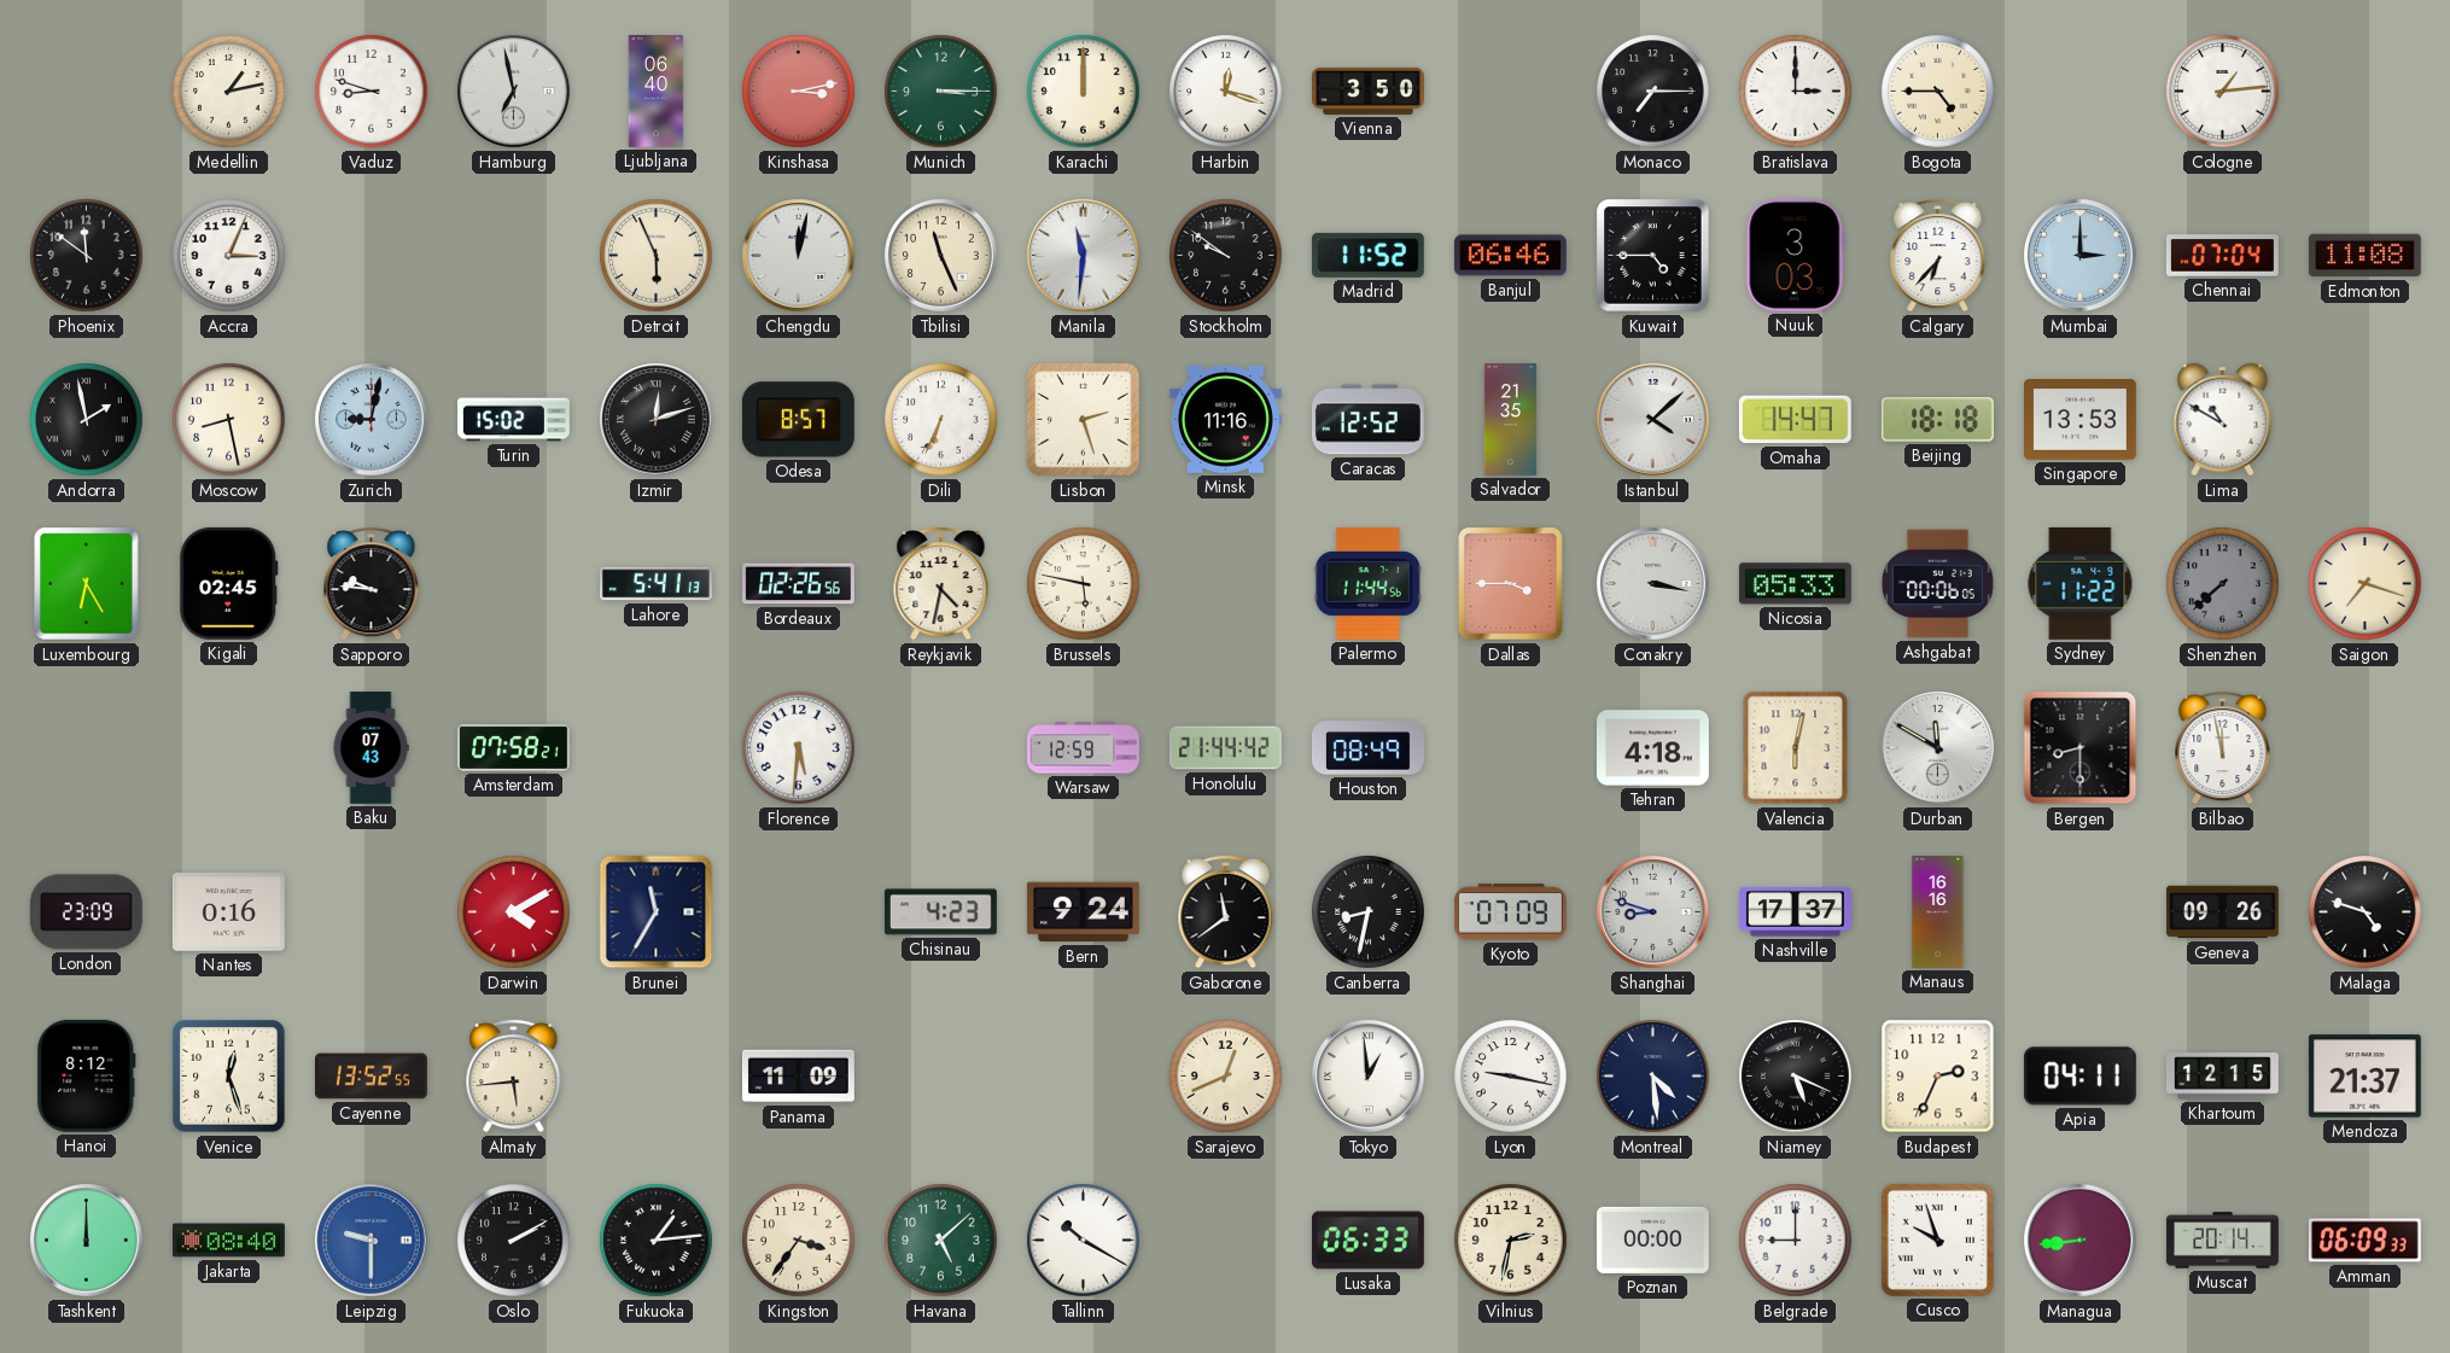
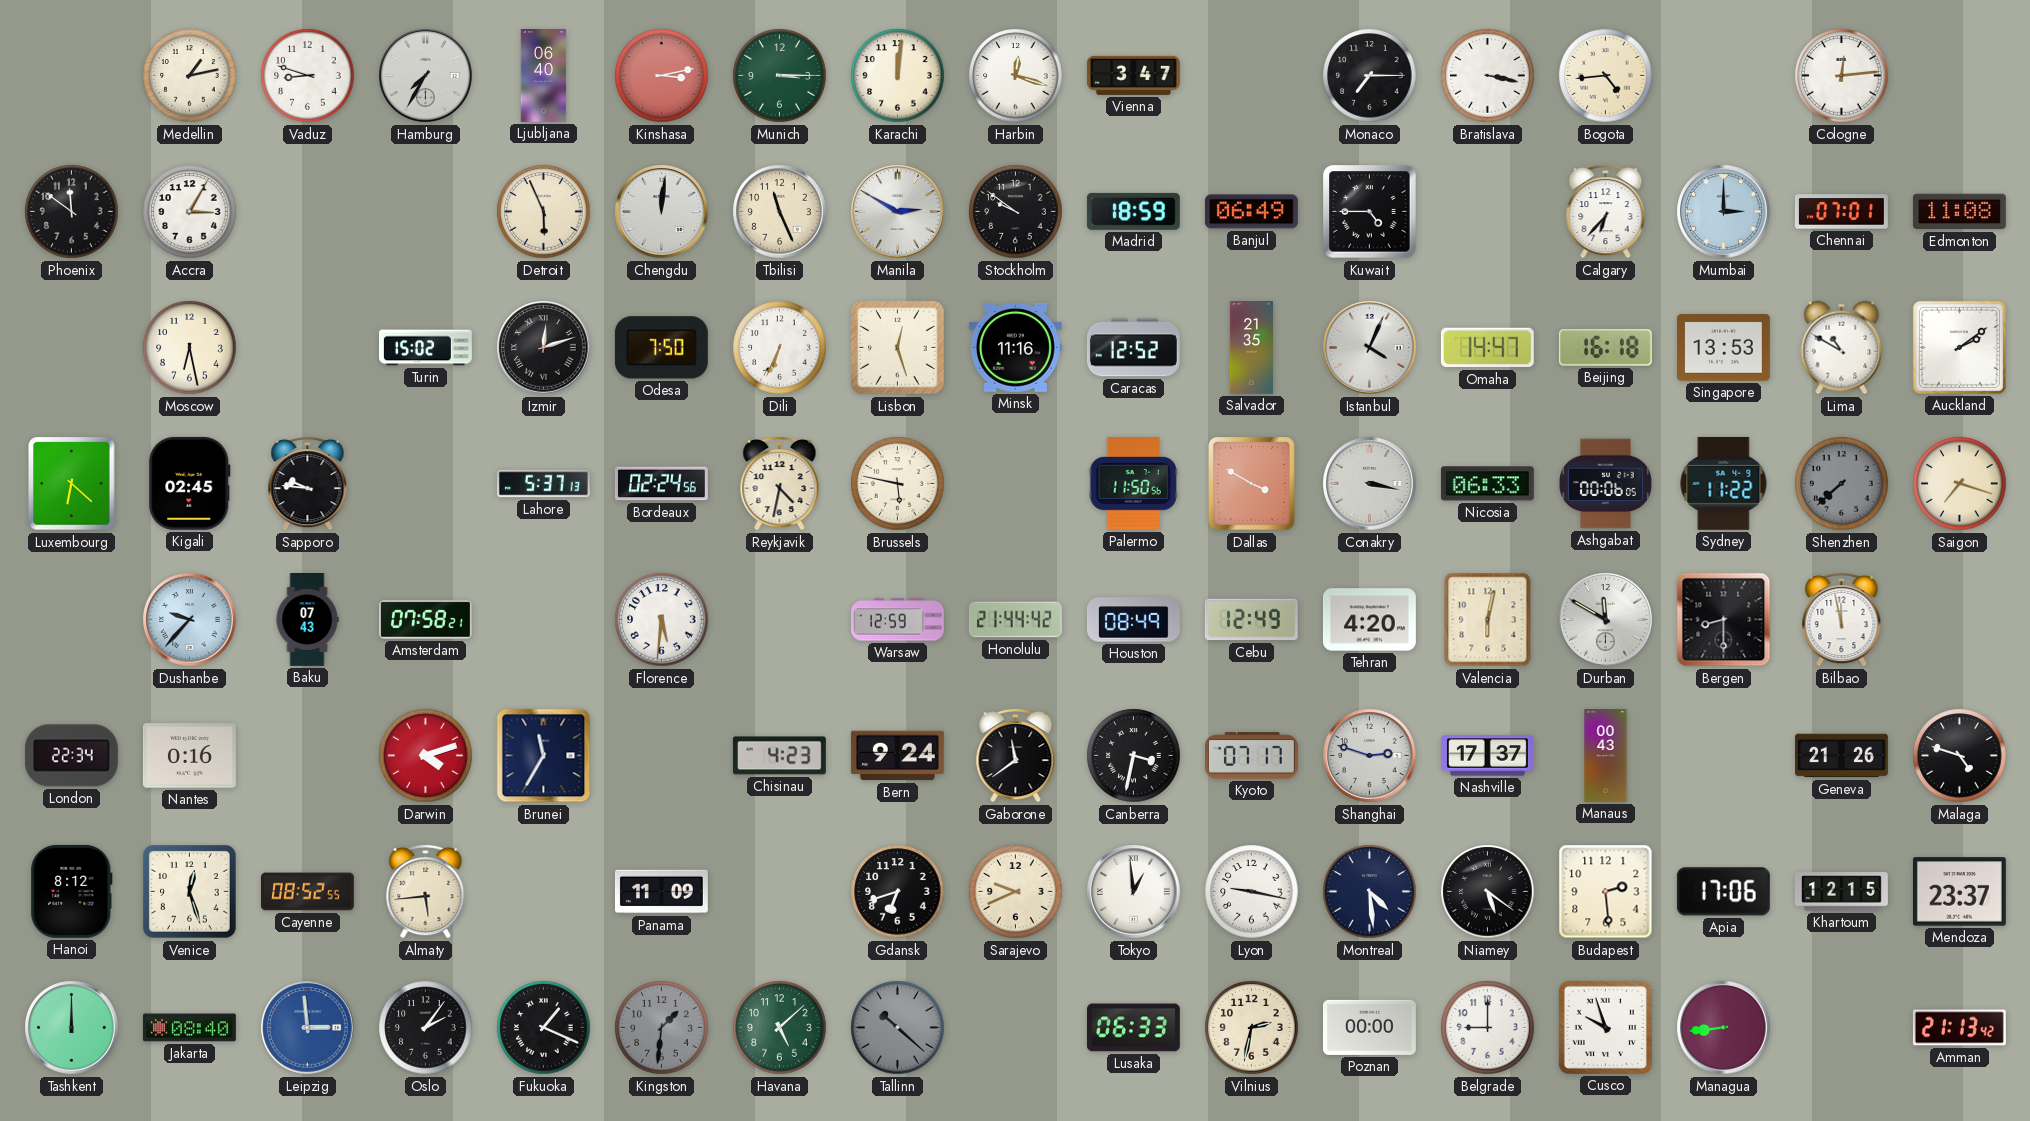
Hamburg: 6:58 -> 7:35 (426, 76)
Karachi: 12:00 -> 12:01 (898, 76)
Vienna: 3:50 -> 3:47 (1133, 75)
Bratislava: 3:00 -> 3:17 (1488, 76)
Bogota: 4:45 -> 4:44 (1606, 76)
Cologne: 1:14 -> 12:14 (1842, 76)
Accra: 3:04 -> 3:05 (190, 212)
Chengdu: 12:02 -> 12:01 (662, 212)
Manila: 11:31 -> 2:50 (898, 212)
Madrid: 11:52 -> 18:59 (1133, 211)
Banjul: 06:46 -> 06:49 (1251, 212)
Nuuk: 3:03 -> none (1796, 255)
Chennai: 07:04 -> 07:01 (1841, 212)
Andorra: 1:58 -> none (87, 420)
Moscow: 8:28 -> 6:28 (190, 348)
Zurich: 9:02 -> none (372, 420)
Odesa: 8:57 -> 7:50 (661, 348)
Lisbon: 2:27 -> 12:27 (898, 348)
Istanbul: 4:08 -> 4:04 (1370, 348)
Beijing: 18:18 -> 16:18 (1605, 348)
Auckland: none -> 2:09 (1959, 347)
Luxembourg: 6:25 -> 6:22 (72, 484)
Lahore: 5:41 -> 5:37 (544, 484)
Bordeaux: 02:26 -> 02:24 (661, 484)
Palermo: 11:44 -> 11:50 (1133, 483)
Dallas: 3:45 -> 3:50 (1252, 484)
Nicosia: 05:33 -> 06:33 (1487, 484)
Dushanbe: none -> 9:37 (190, 620)
Cebu: none -> 12:49 (1251, 620)
Tehran: 4:18 -> 4:20 (1369, 620)
London: 23:09 -> 22:34 (71, 756)
Darwin: 4:10 -> 4:12 (426, 756)
Canberra: 8:32 -> 3:32 (1134, 756)
Kyoto: 07:09 -> 07:17 (1251, 756)
Shanghai: 8:48 -> 2:48 (1370, 756)
Manaus: 16:16 -> 00:43 (1606, 756)
Geneva: 09:26 -> 21:26 (1842, 756)
Cayenne: 13:52 -> 08:52 (307, 892)
Gdansk: none -> 6:42 (898, 892)
Sarajevo: 12:41 -> 9:41 (1016, 892)
Niamey: 5:19 -> 5:21 (1488, 892)
Budapest: 2:34 -> 2:29 (1606, 892)
Apia: 04:11 -> 17:06 (1723, 892)
Mendoza: 21:37 -> 23:37 (1959, 892)
Leipzig: 9:30 -> 2:59 (308, 1028)
Oslo: 2:10 -> 2:06 (426, 1028)
Fukuoka: 1:14 -> 1:19 (544, 1028)
Kingston: 3:36 -> 1:31 (662, 1028)
Kingston dial: cream -> grey (662, 1028)
Tallinn: 10:20 -> 10:22 (898, 1028)
Tallinn dial: white -> grey (898, 1028)
Muscat: 20:14 -> none (2222, 1241)
Amman: 06:09 -> 21:13 (1959, 1028)
